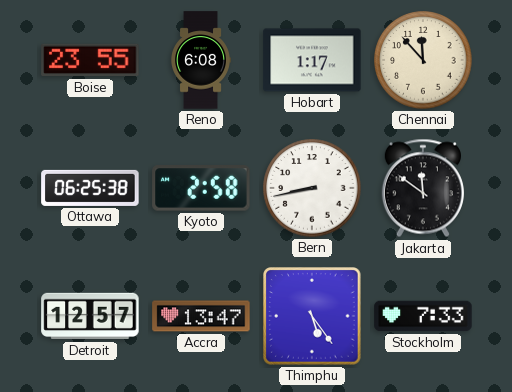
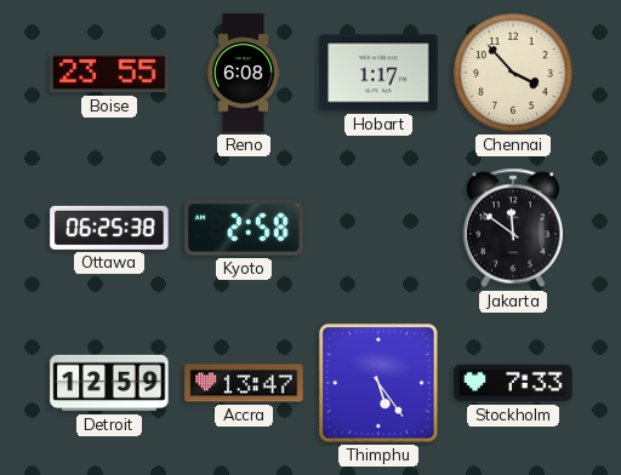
Chennai: 11:53 -> 3:53 (513, 73)
Bern: 8:43 -> none (312, 188)
Detroit: 12:57 -> 12:59 (109, 383)
